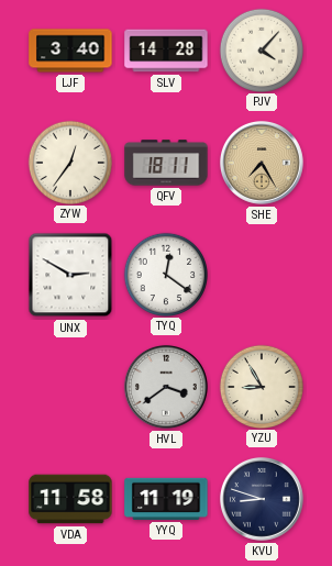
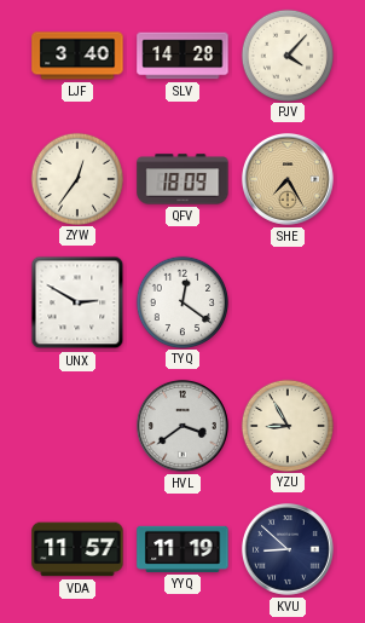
QFV: 18:11 -> 18:09 (182, 179)
VDA: 11:58 -> 11:57 (77, 549)
KVU: 8:48 -> 8:52 (288, 549)
